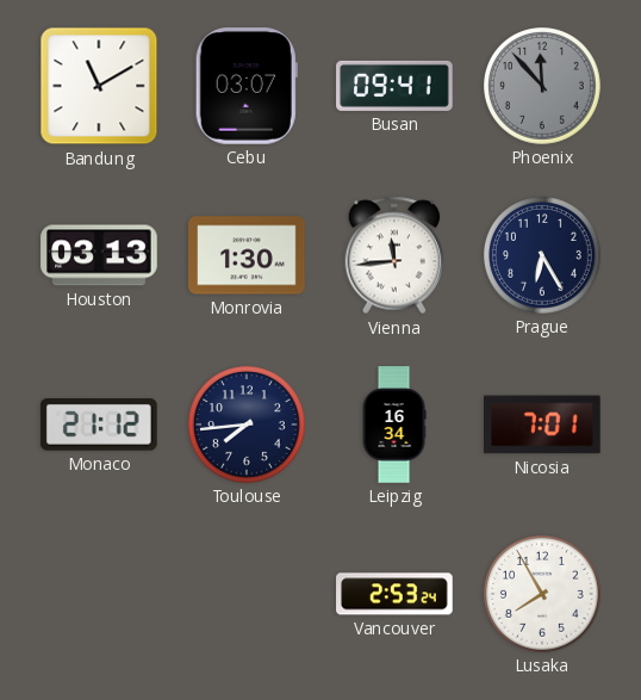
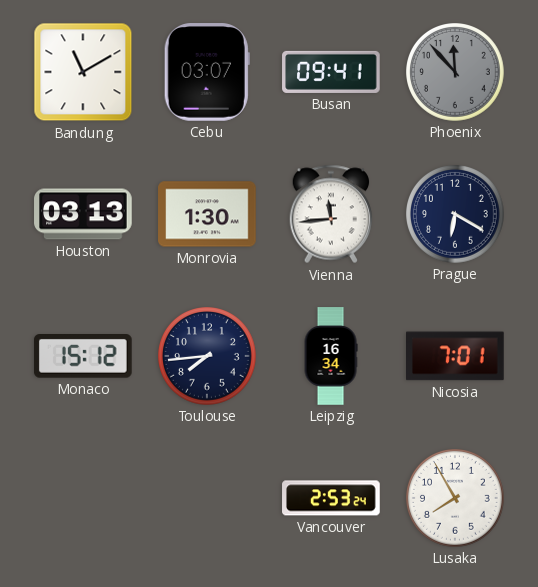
Prague: 6:25 -> 6:20 (456, 215)
Monaco: 21:12 -> 15:12 (83, 357)
